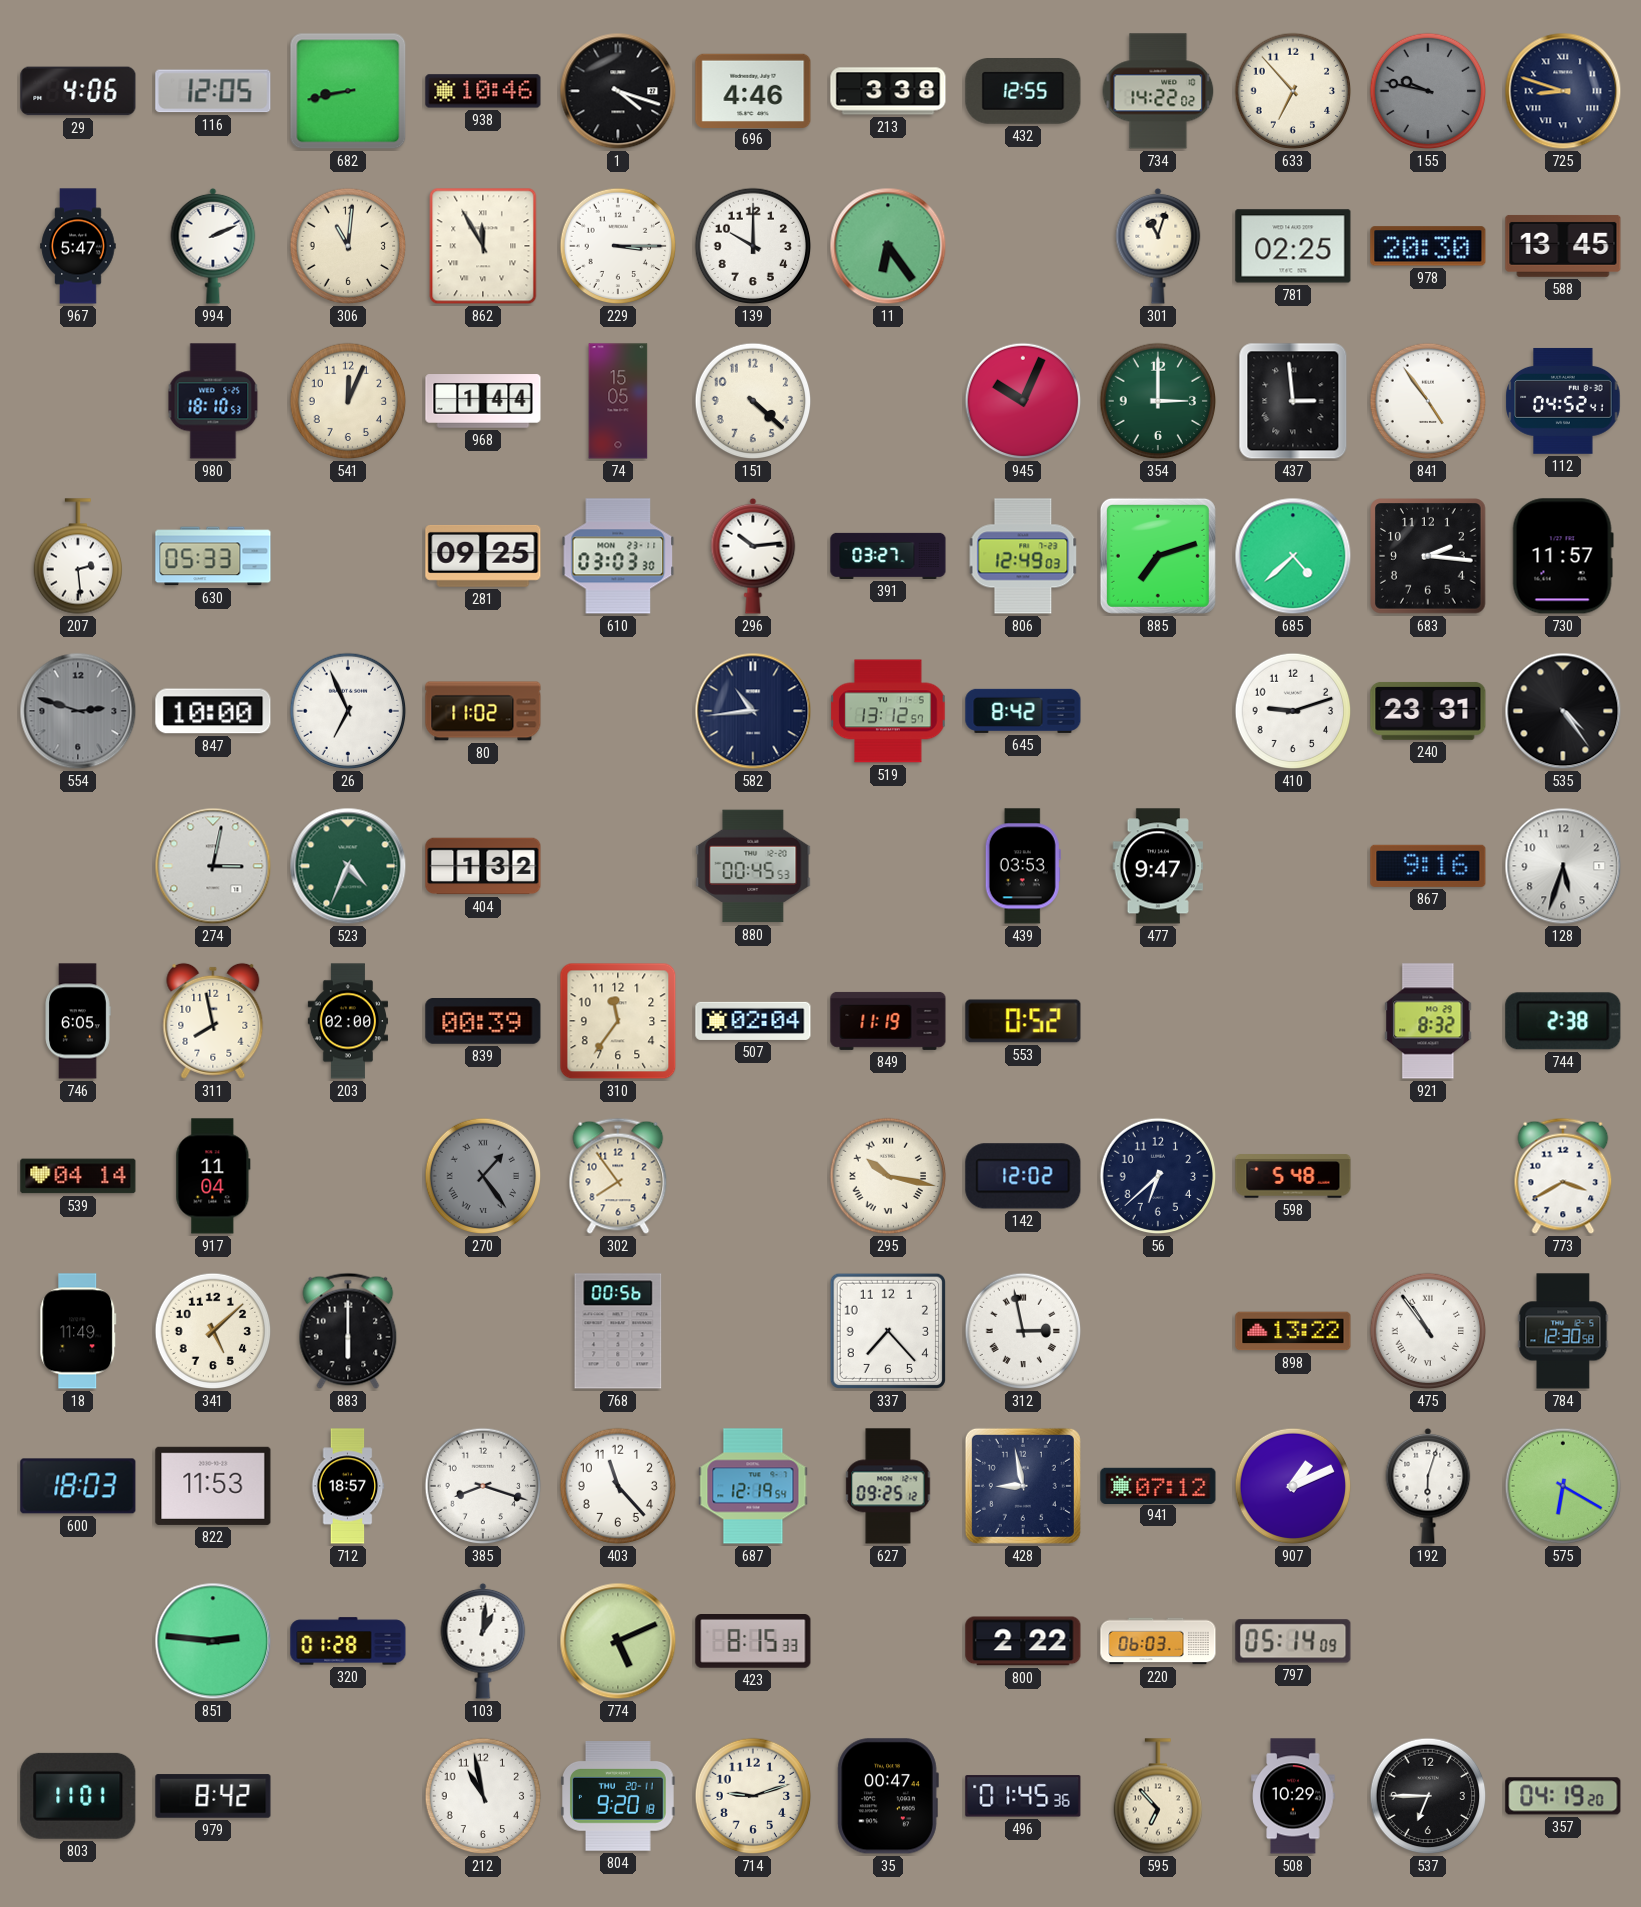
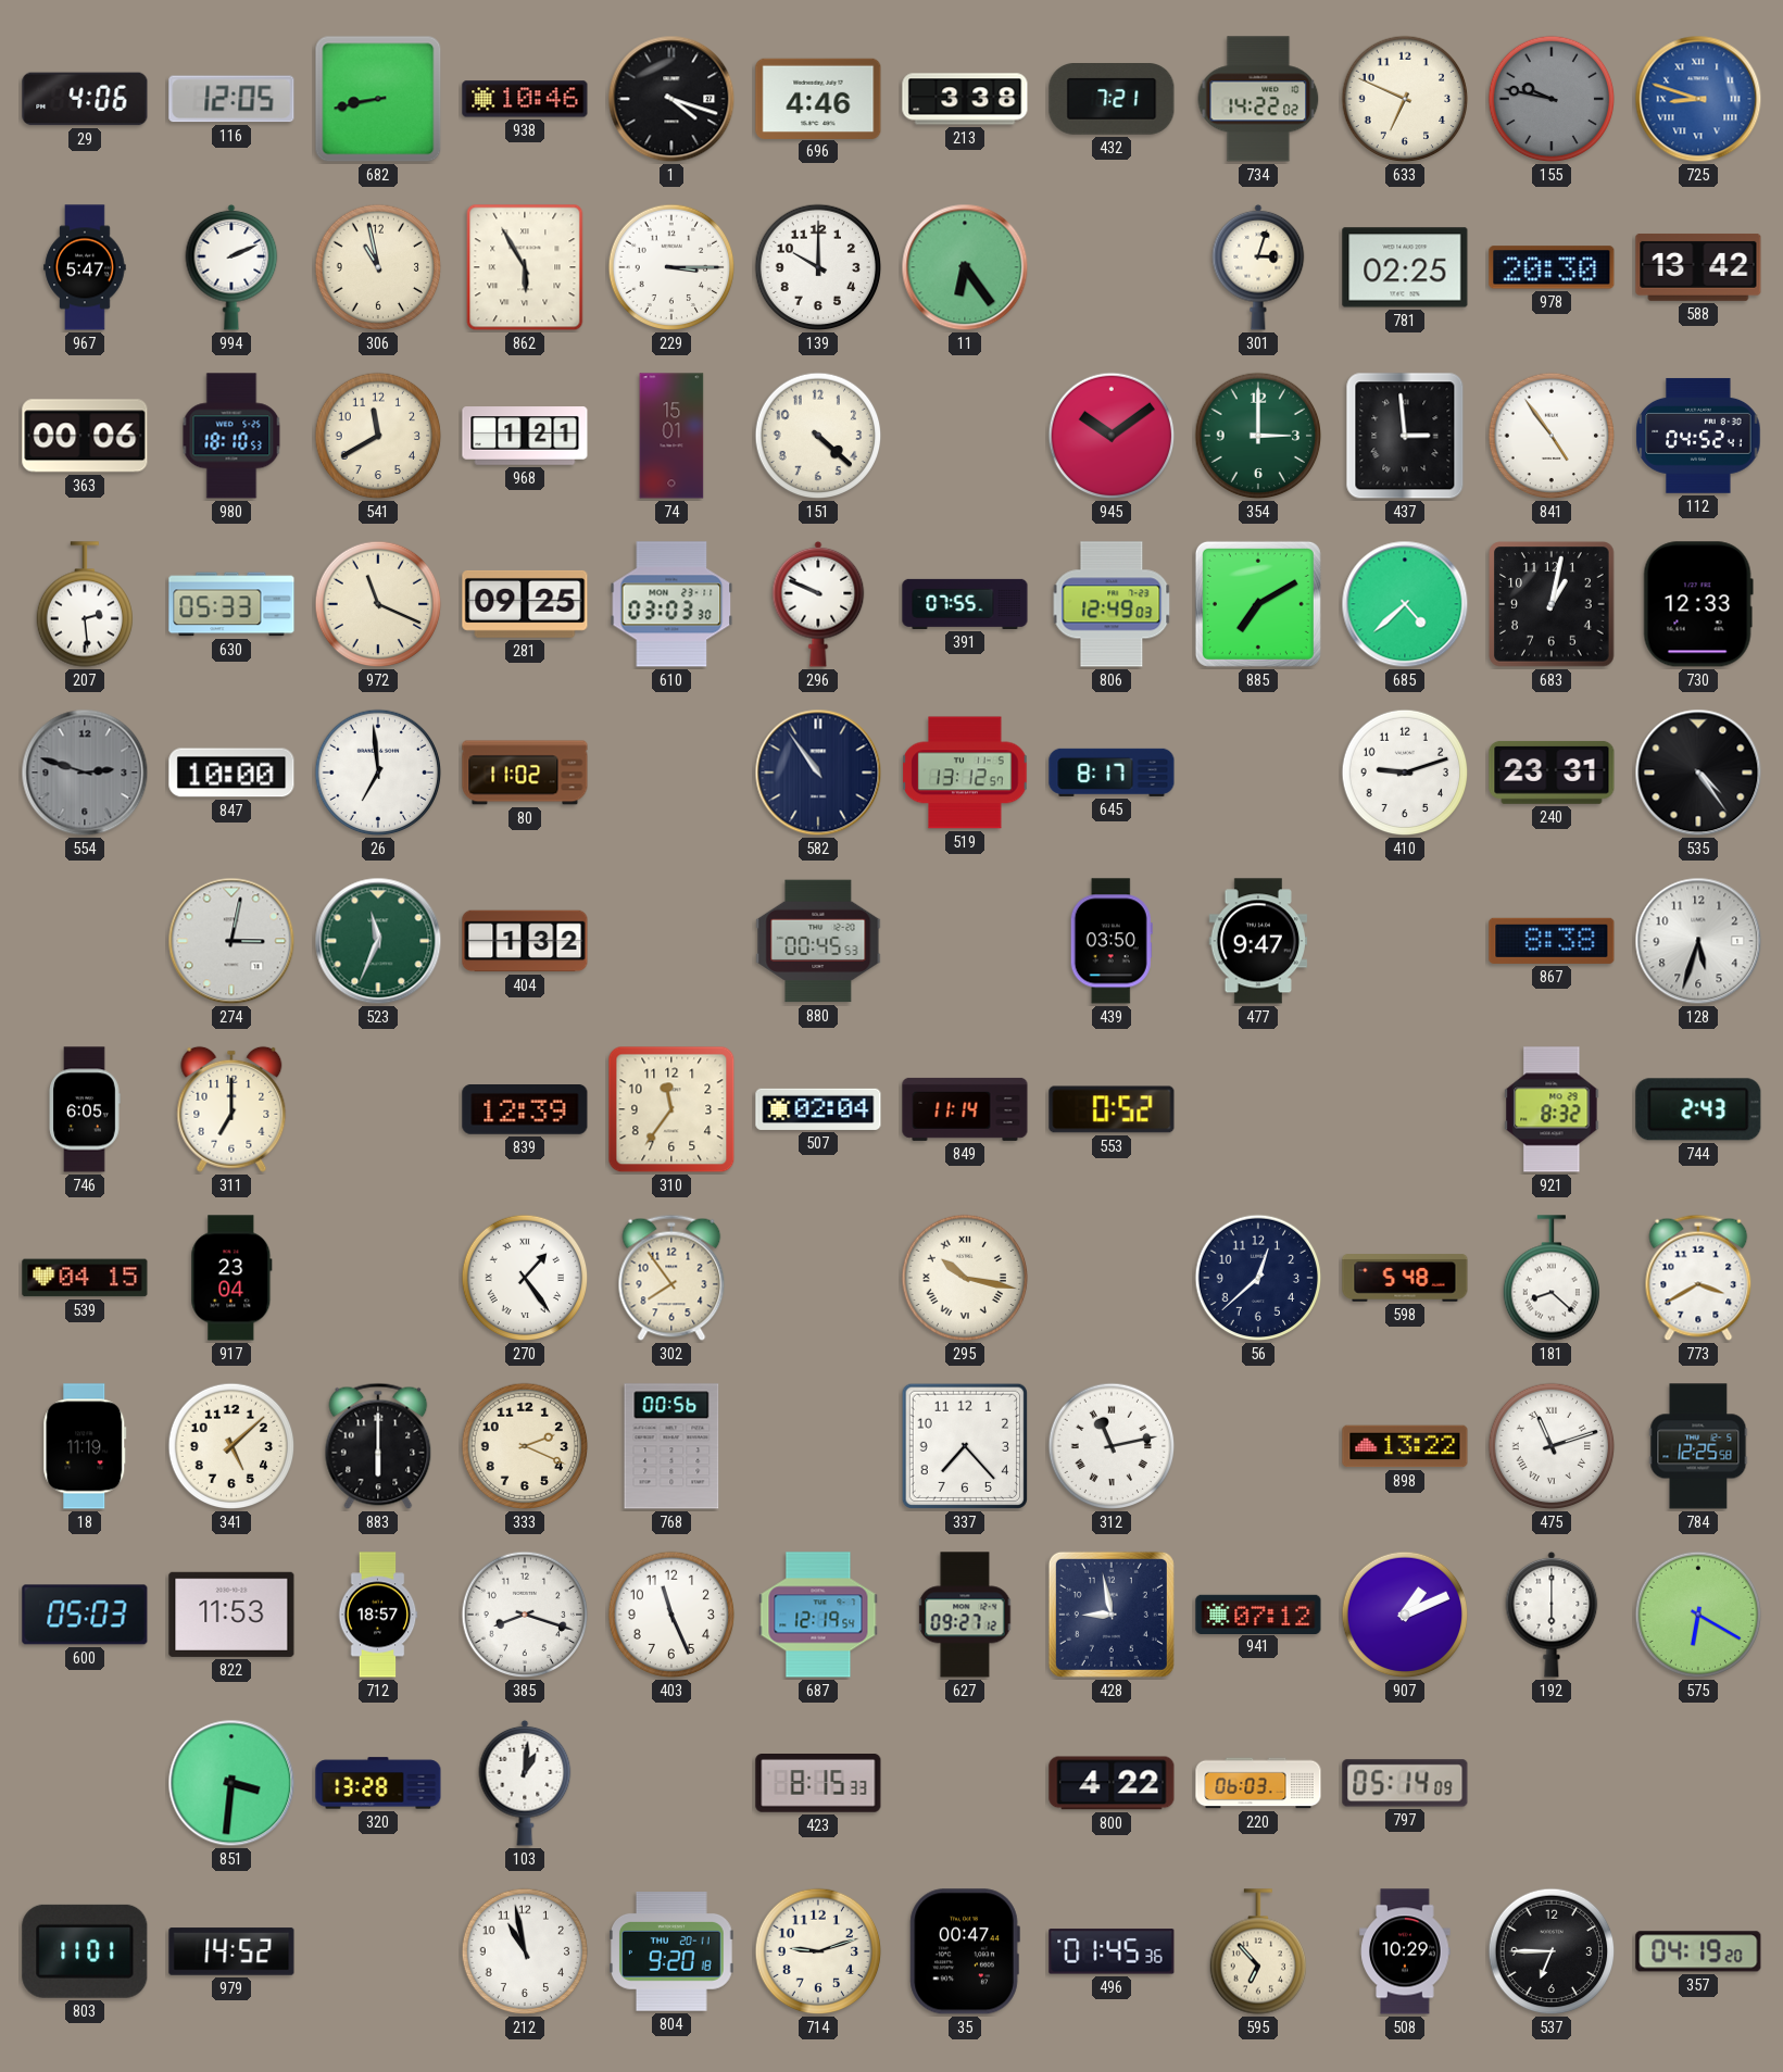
432: 12:55 -> 7:21 (1112, 100)
633: 6:53 -> 6:49 (1405, 99)
725 dial: navy -> blue (1698, 99)
306: 11:01 -> 10:58 (378, 267)
862: 11:55 -> 5:55 (525, 267)
301: 11:03 -> 3:03 (1258, 267)
588: 13:45 -> 13:42 (1698, 267)
363: none -> 00:06 (85, 436)
541: 12:04 -> 11:40 (378, 436)
968: 1:44 -> 1:21 (525, 436)
74: 15:05 -> 15:01 (671, 436)
945: 10:04 -> 10:09 (1112, 436)
972: none -> 11:19 (378, 604)
296: 10:14 -> 9:49 (818, 604)
391: 03:27 -> 07:55 (965, 604)
885: 7:12 -> 7:10 (1258, 604)
683: 2:16 -> 1:02 (1552, 604)
730: 11:57 -> 12:33 (1698, 604)
26: 6:56 -> 6:59 (378, 773)
582: 10:44 -> 10:54 (818, 773)
645: 8:42 -> 8:17 (1112, 773)
523: 4:34 -> 11:34 (378, 941)
439: 03:53 -> 03:50 (1112, 941)
867: 9:16 -> 8:38 (1552, 941)
311: 7:58 -> 7:00 (231, 1109)
203: 02:00 -> none (347, 1021)
839: 00:39 -> 12:39 (525, 1110)
849: 11:19 -> 11:14 (965, 1109)
744: 2:38 -> 2:43 (1698, 1109)
539: 04:14 -> 04:15 (85, 1278)
917: 11:04 -> 23:04 (231, 1278)
270 dial: grey -> white (525, 1278)
142: 12:02 -> none (1023, 1176)
56: 6:38 -> 12:38 (1258, 1278)
181: none -> 8:22 (1550, 1278)
18: 11:49 -> 11:19 (85, 1446)
333: none -> 2:19 (525, 1446)
312: 2:58 -> 11:13 (1112, 1446)
475: 10:54 -> 11:12 (1552, 1446)
784: 12:30 -> 12:25 (1698, 1446)
600: 18:03 -> 05:03 (85, 1615)
403: 11:23 -> 11:26 (671, 1615)
627: 09:25 -> 09:27 (965, 1615)
192: 6:03 -> 6:00 (1552, 1615)
851: 2:46 -> 3:31 (231, 1783)
320: 01:28 -> 13:28 (378, 1783)
774: 5:11 -> none (618, 1641)
800: 2:22 -> 4:22 (1112, 1783)
979: 8:42 -> 14:52 (231, 1951)
